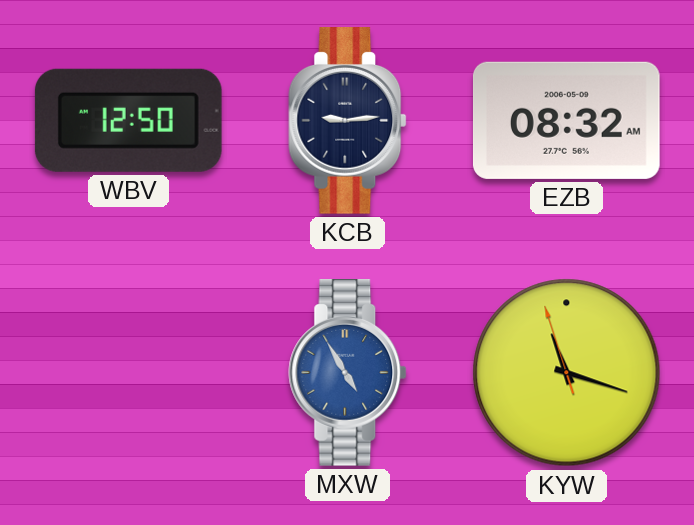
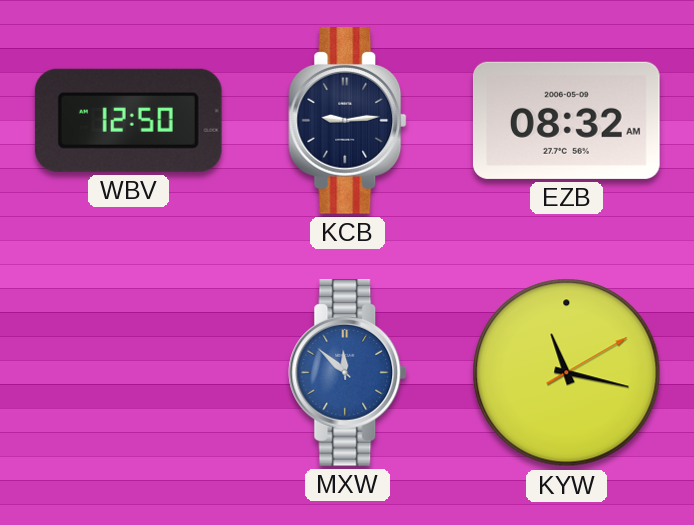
MXW: 4:55 -> 11:52 (348, 373)
KYW: 11:17:57 -> 11:17:10 (567, 373)
